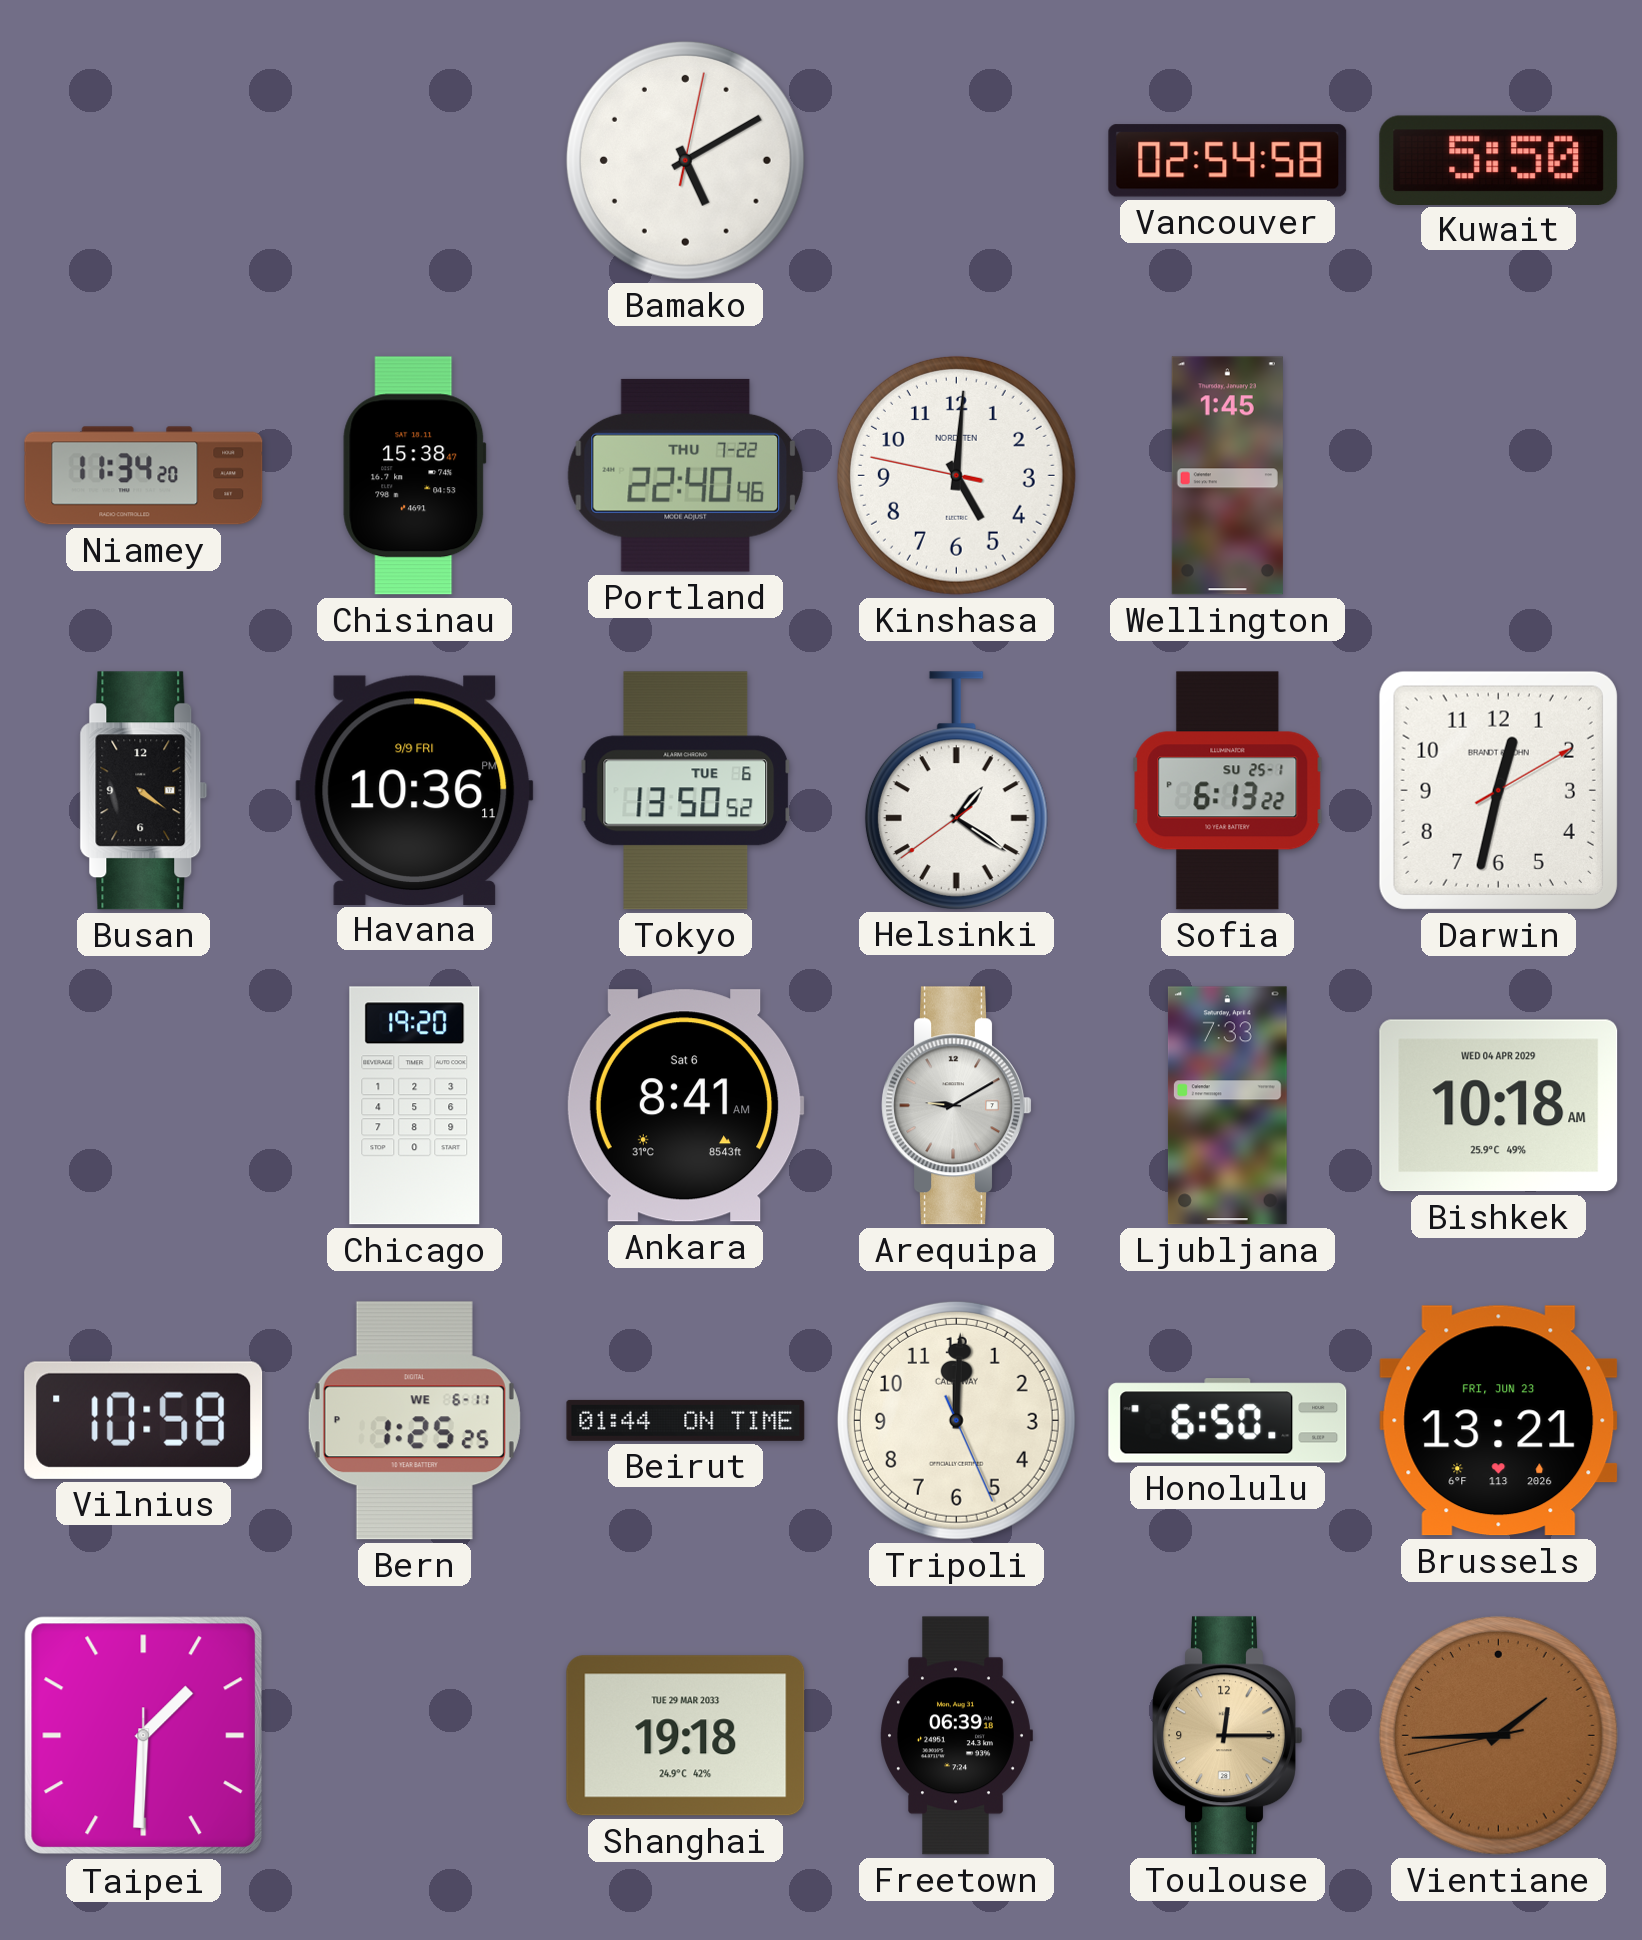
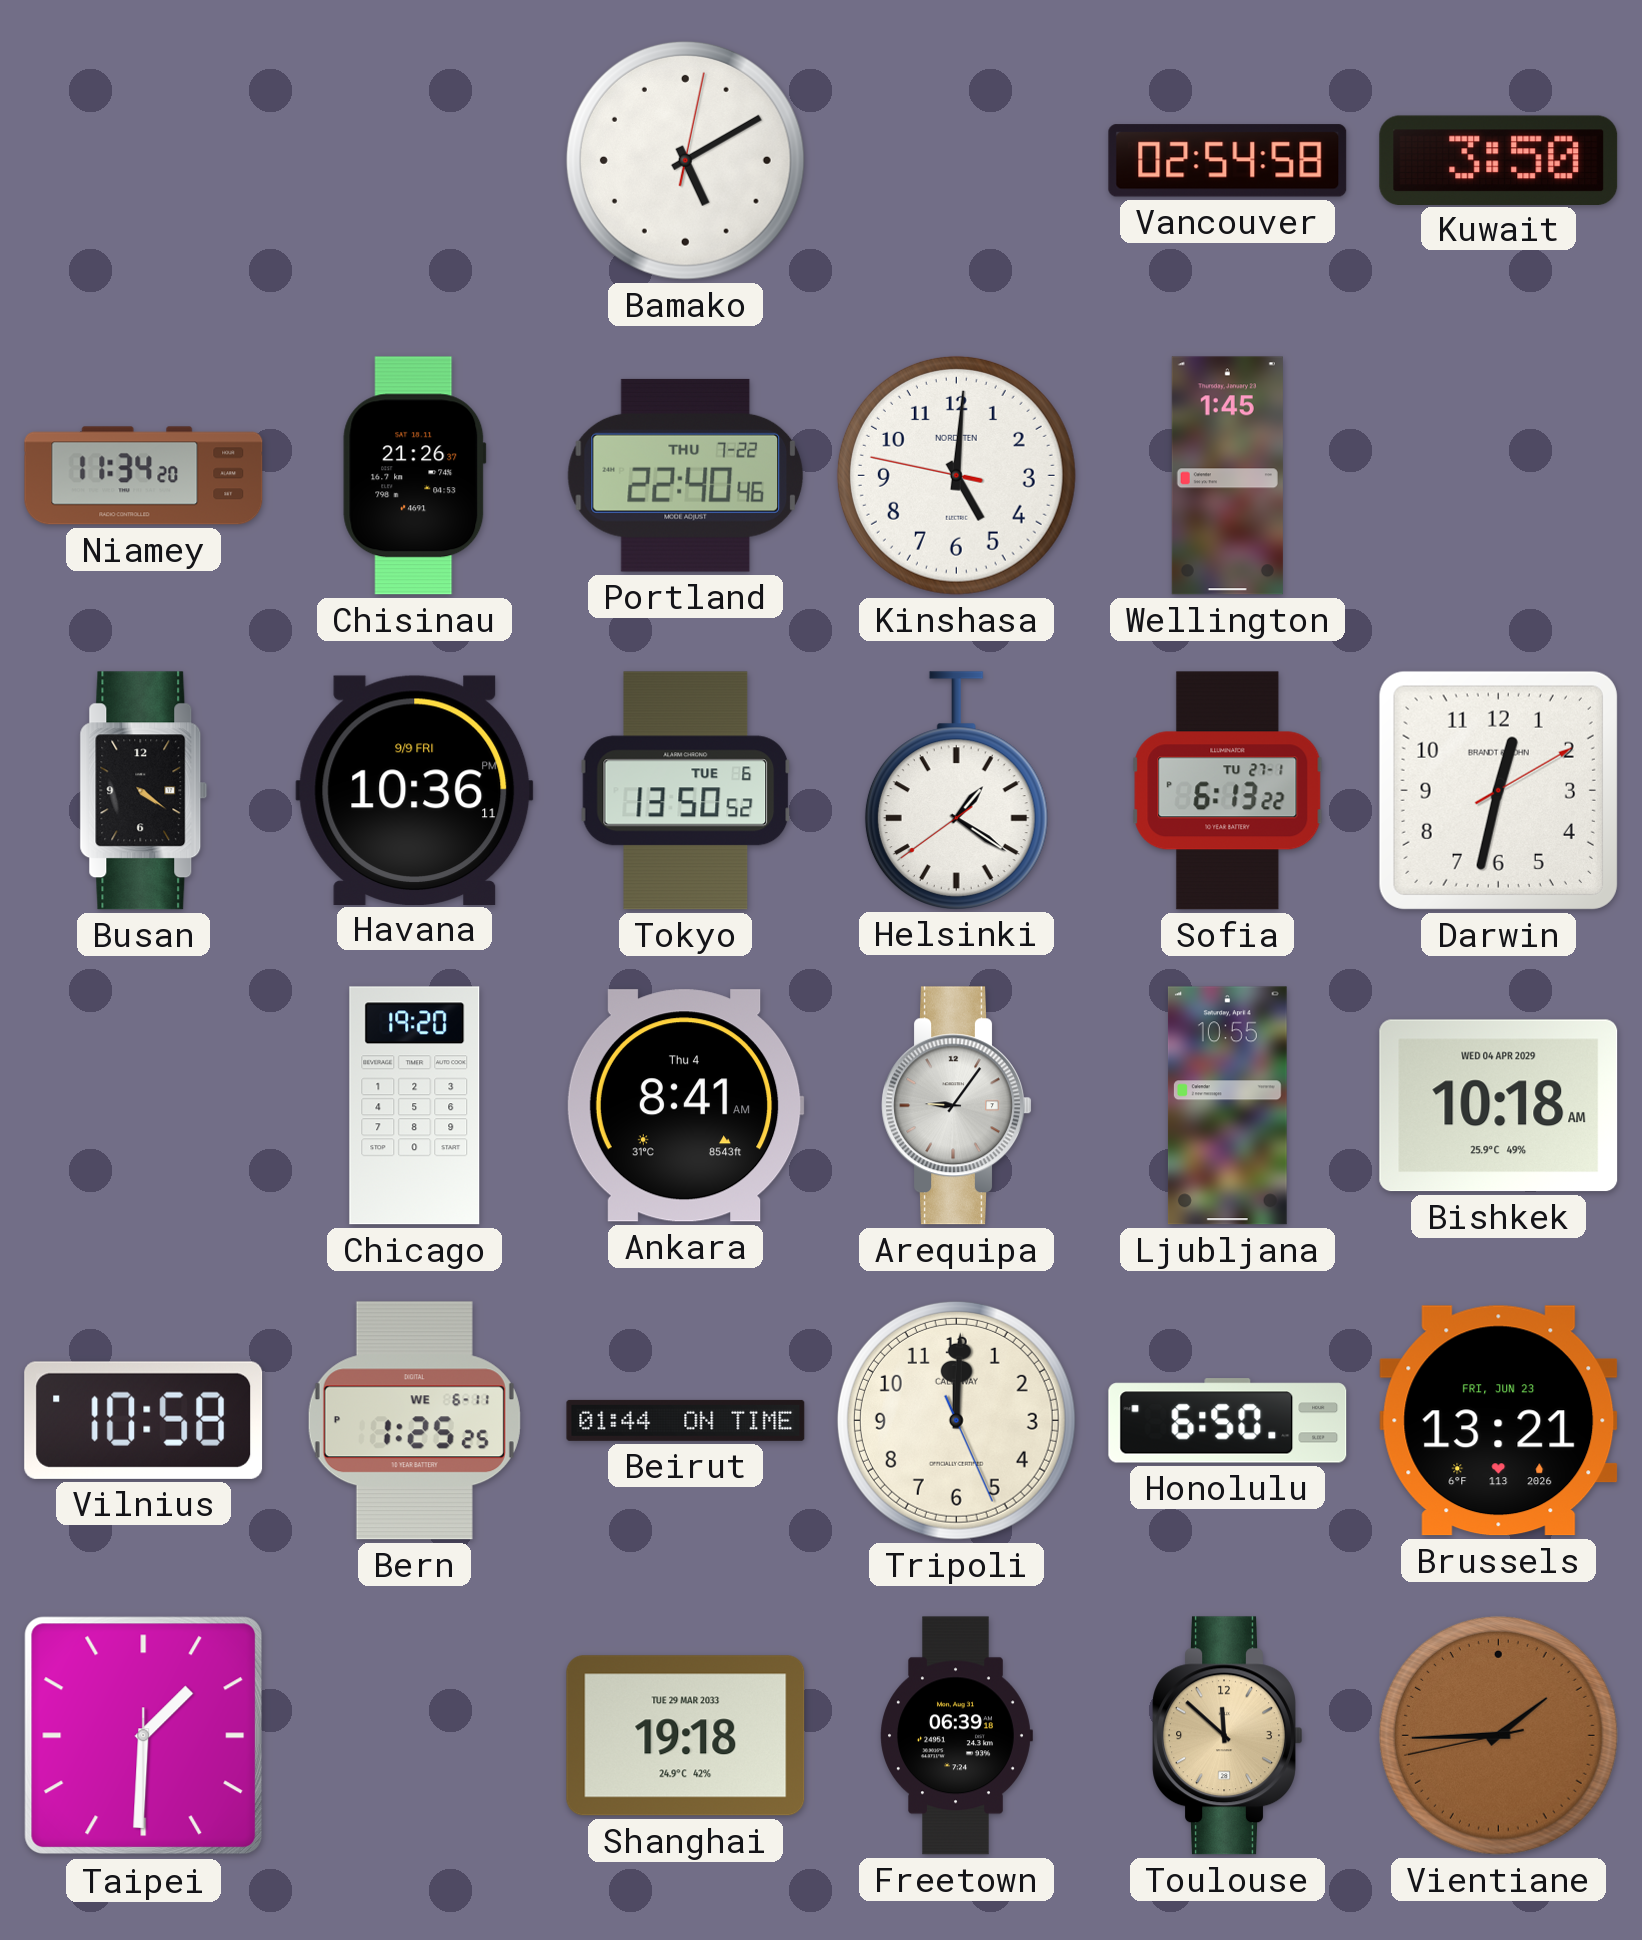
Kuwait: 5:50 -> 3:50 (1499, 160)
Chisinau: 15:38 -> 21:26 (415, 476)
Sofia date: SU 25-1 -> TU 27-1 (1228, 791)
Ankara date: Sat 6 -> Thu 4 (685, 1106)
Arequipa: 9:10 -> 9:06 (957, 1106)
Ljubljana: 7:33 -> 10:55 (1227, 1106)
Toulouse: 12:15 -> 11:52 (1228, 1736)
